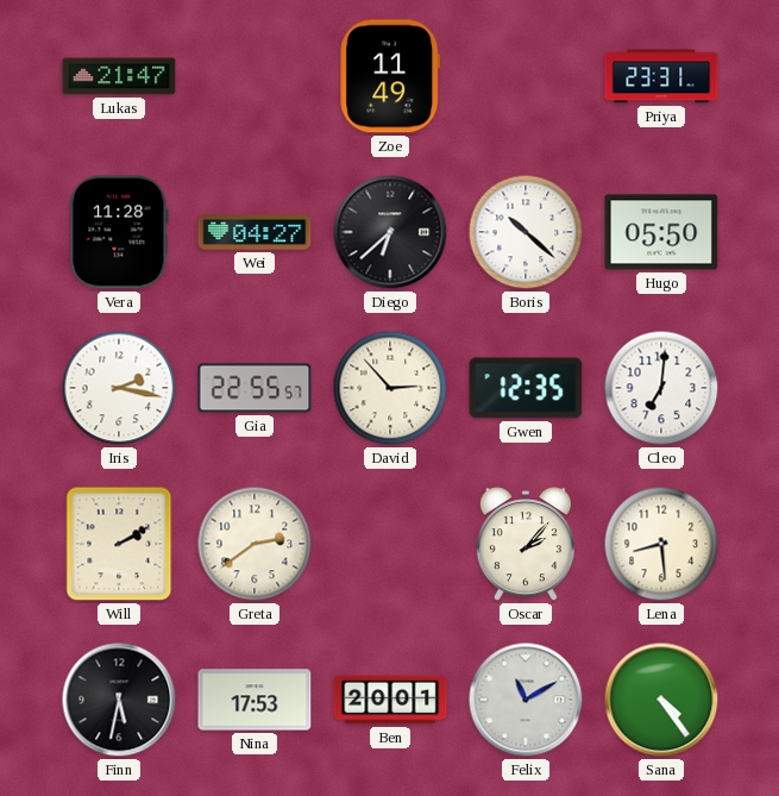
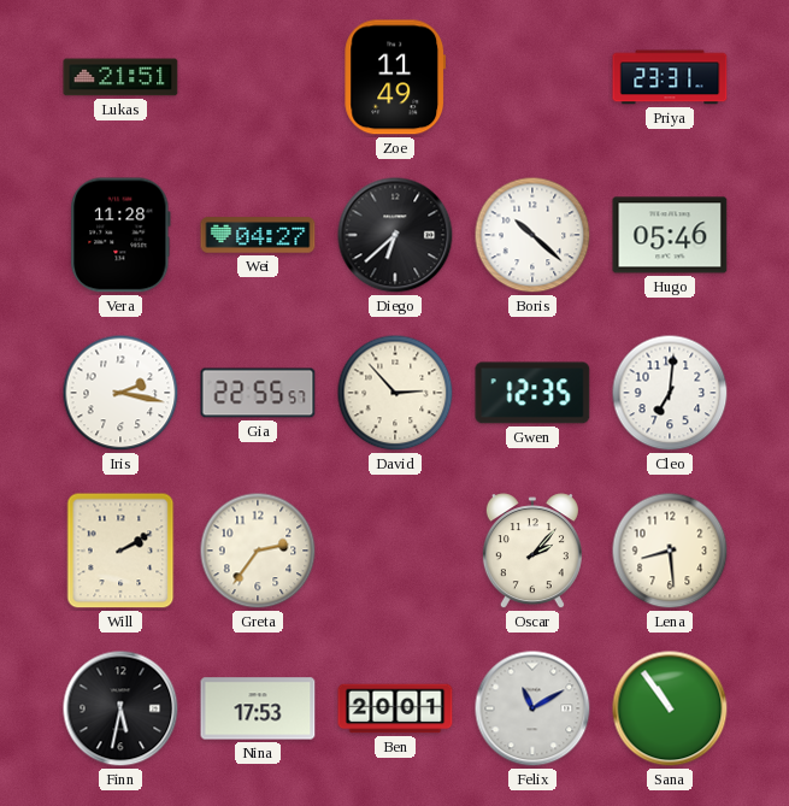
Lukas: 21:47 -> 21:51 (120, 77)
Hugo: 05:50 -> 05:46 (670, 235)
Greta: 2:39 -> 2:36 (258, 551)
Sana: 4:24 -> 10:54 (670, 708)
